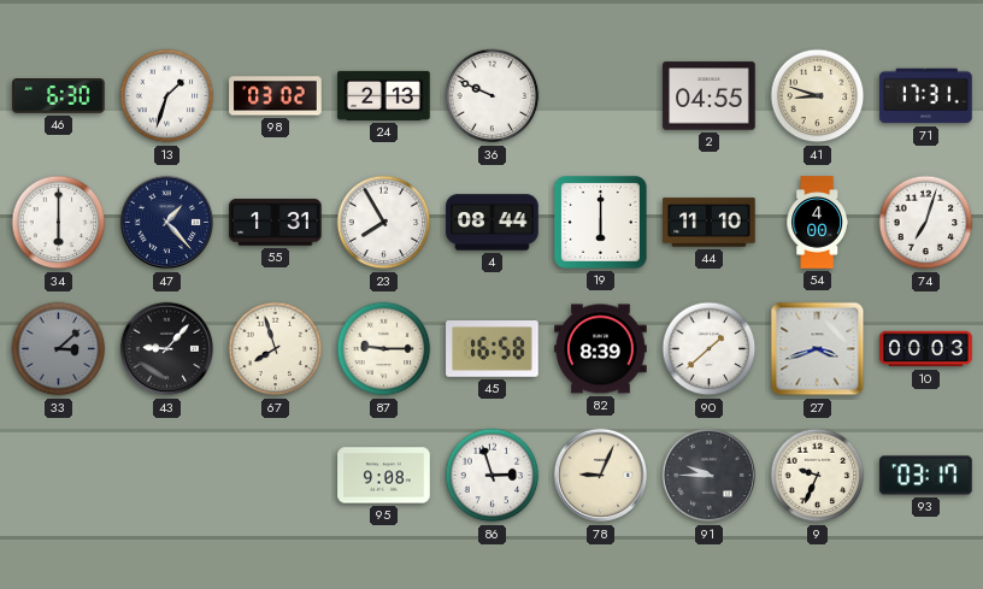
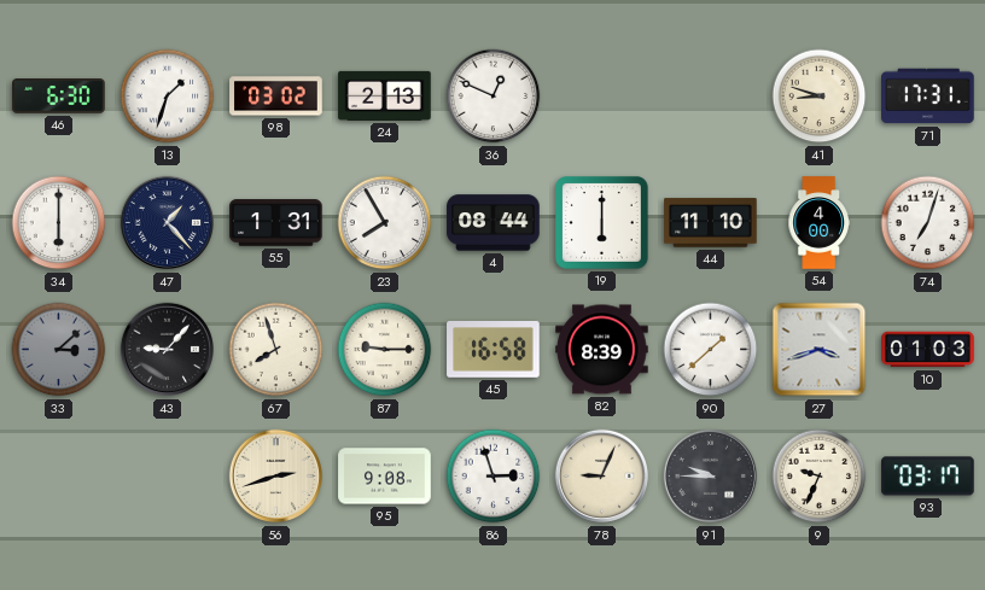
36: 9:49 -> 12:49 (494, 97)
2: 04:55 -> none (710, 96)
10: 00:03 -> 01:03 (928, 350)
56: none -> 2:42 (276, 477)
